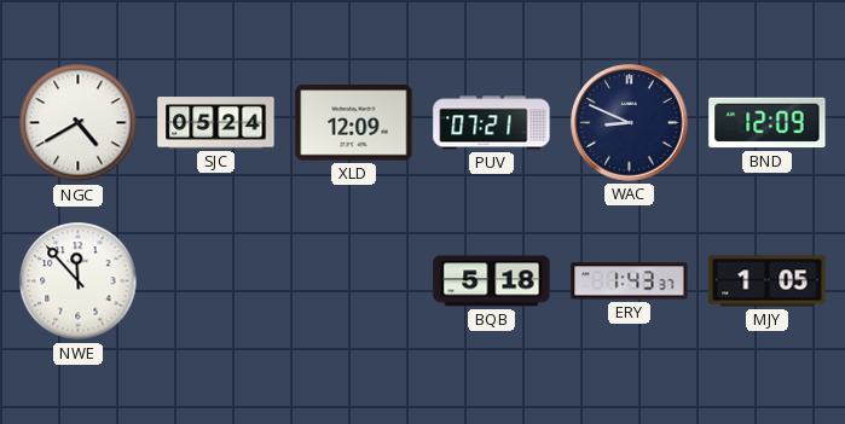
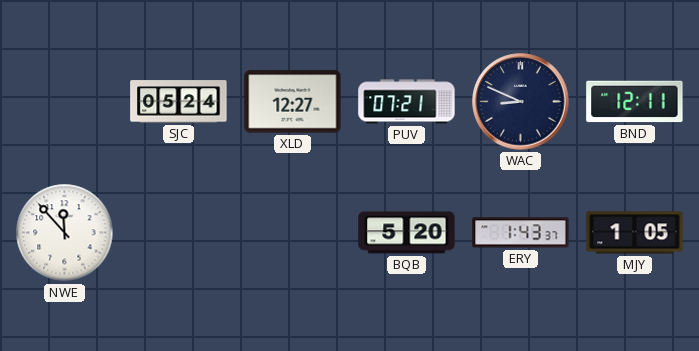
NGC: 4:40 -> none (79, 123)
XLD: 12:09 -> 12:27 (293, 102)
BND: 12:09 -> 12:11 (635, 102)
BQB: 5:18 -> 5:20 (407, 233)
